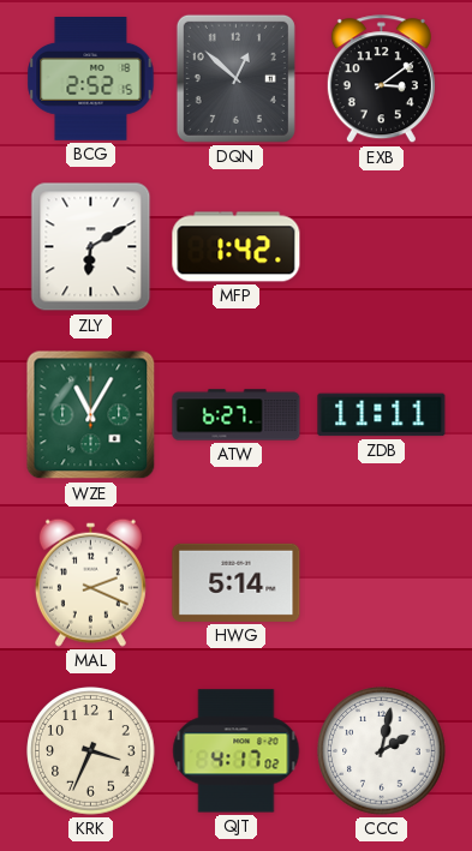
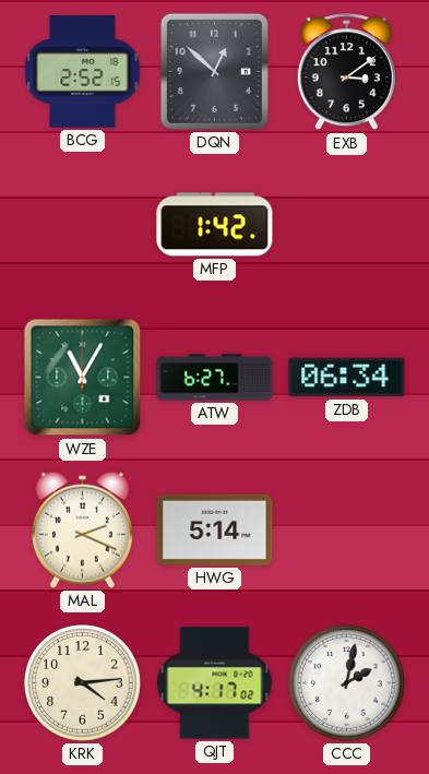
ZLY: 6:10 -> none (91, 247)
ZDB: 11:11 -> 06:34 (347, 378)
KRK: 3:34 -> 4:14 (83, 683)
